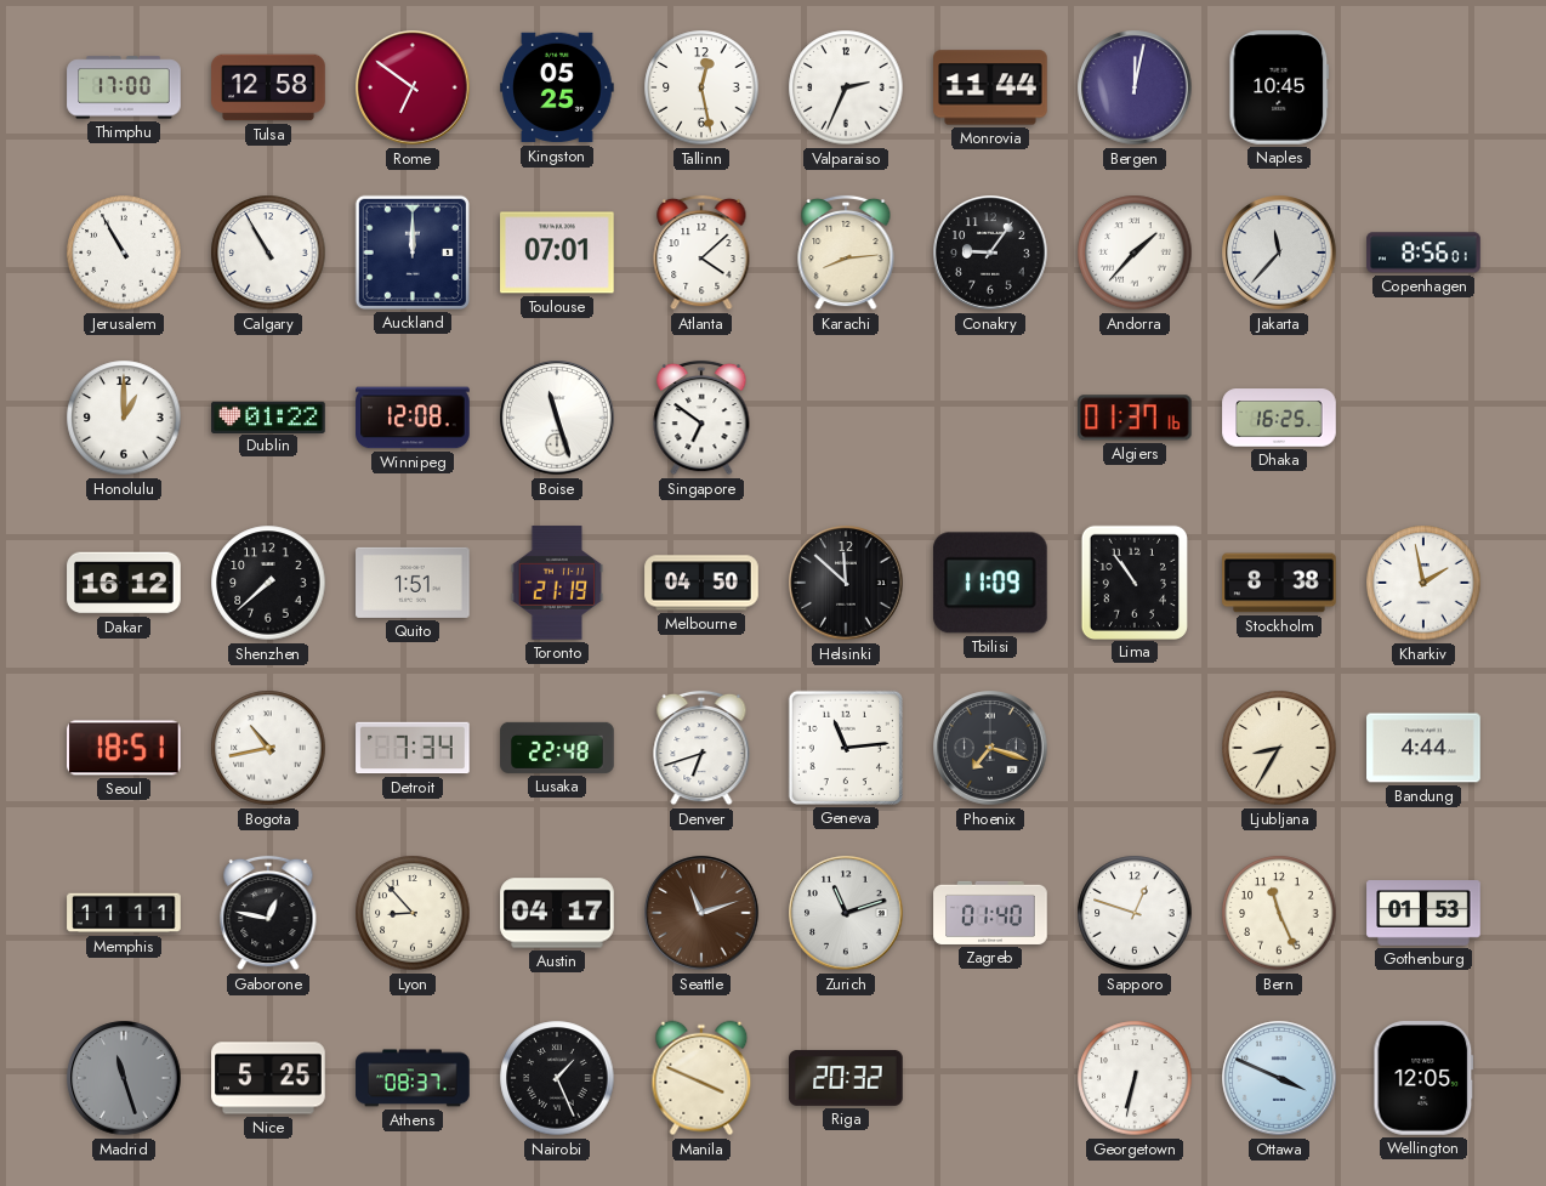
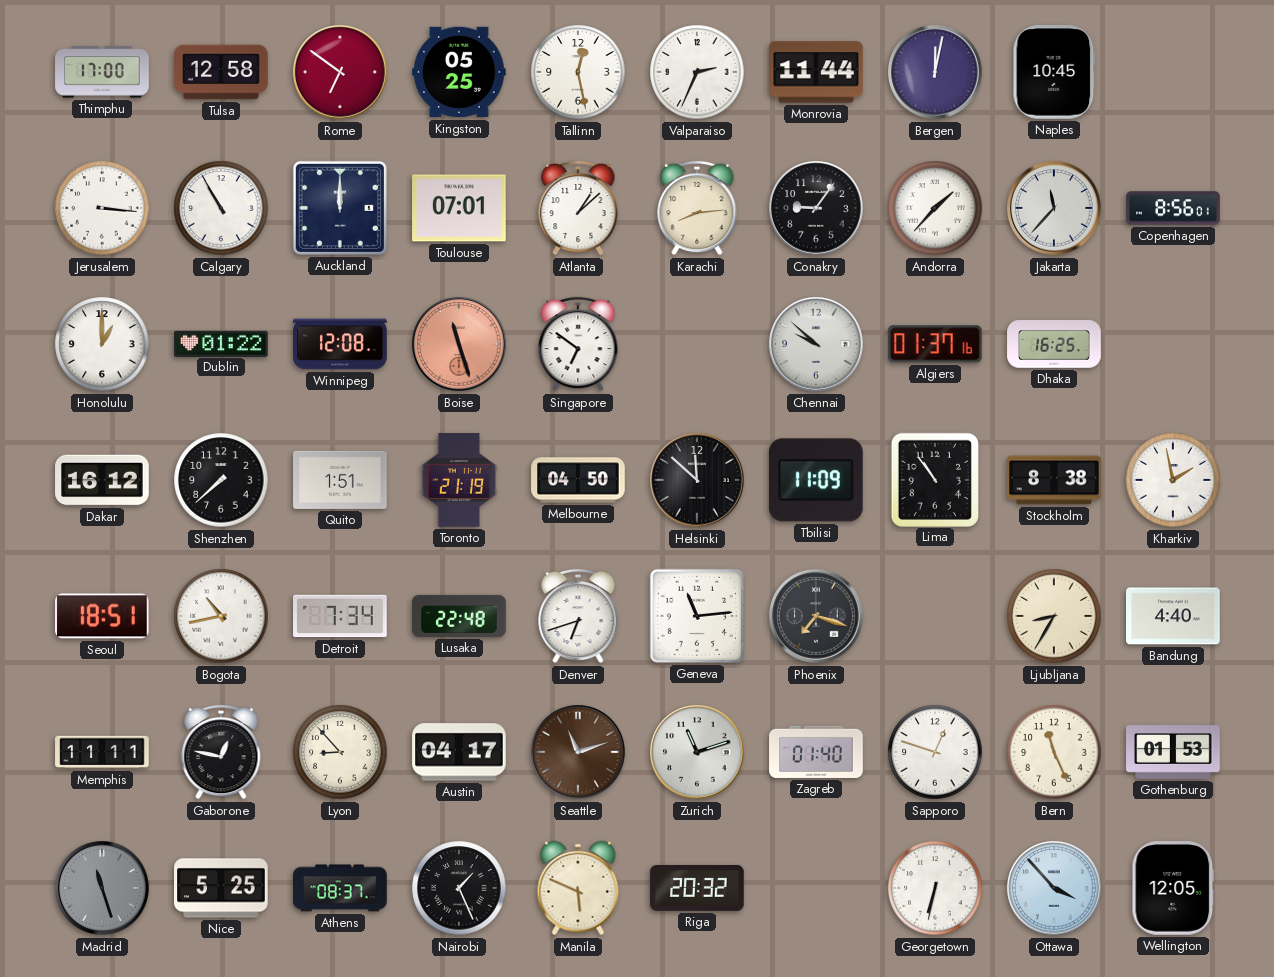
Jerusalem: 10:55 -> 3:16 (102, 208)
Atlanta: 4:08 -> 1:08 (578, 208)
Boise dial: white -> salmon (459, 344)
Chennai: none -> 9:52 (816, 344)
Bandung: 4:44 -> 4:40 (1173, 616)
Manila: 3:49 -> 5:49 (578, 888)
Ottawa: 3:49 -> 3:53 (1054, 888)
